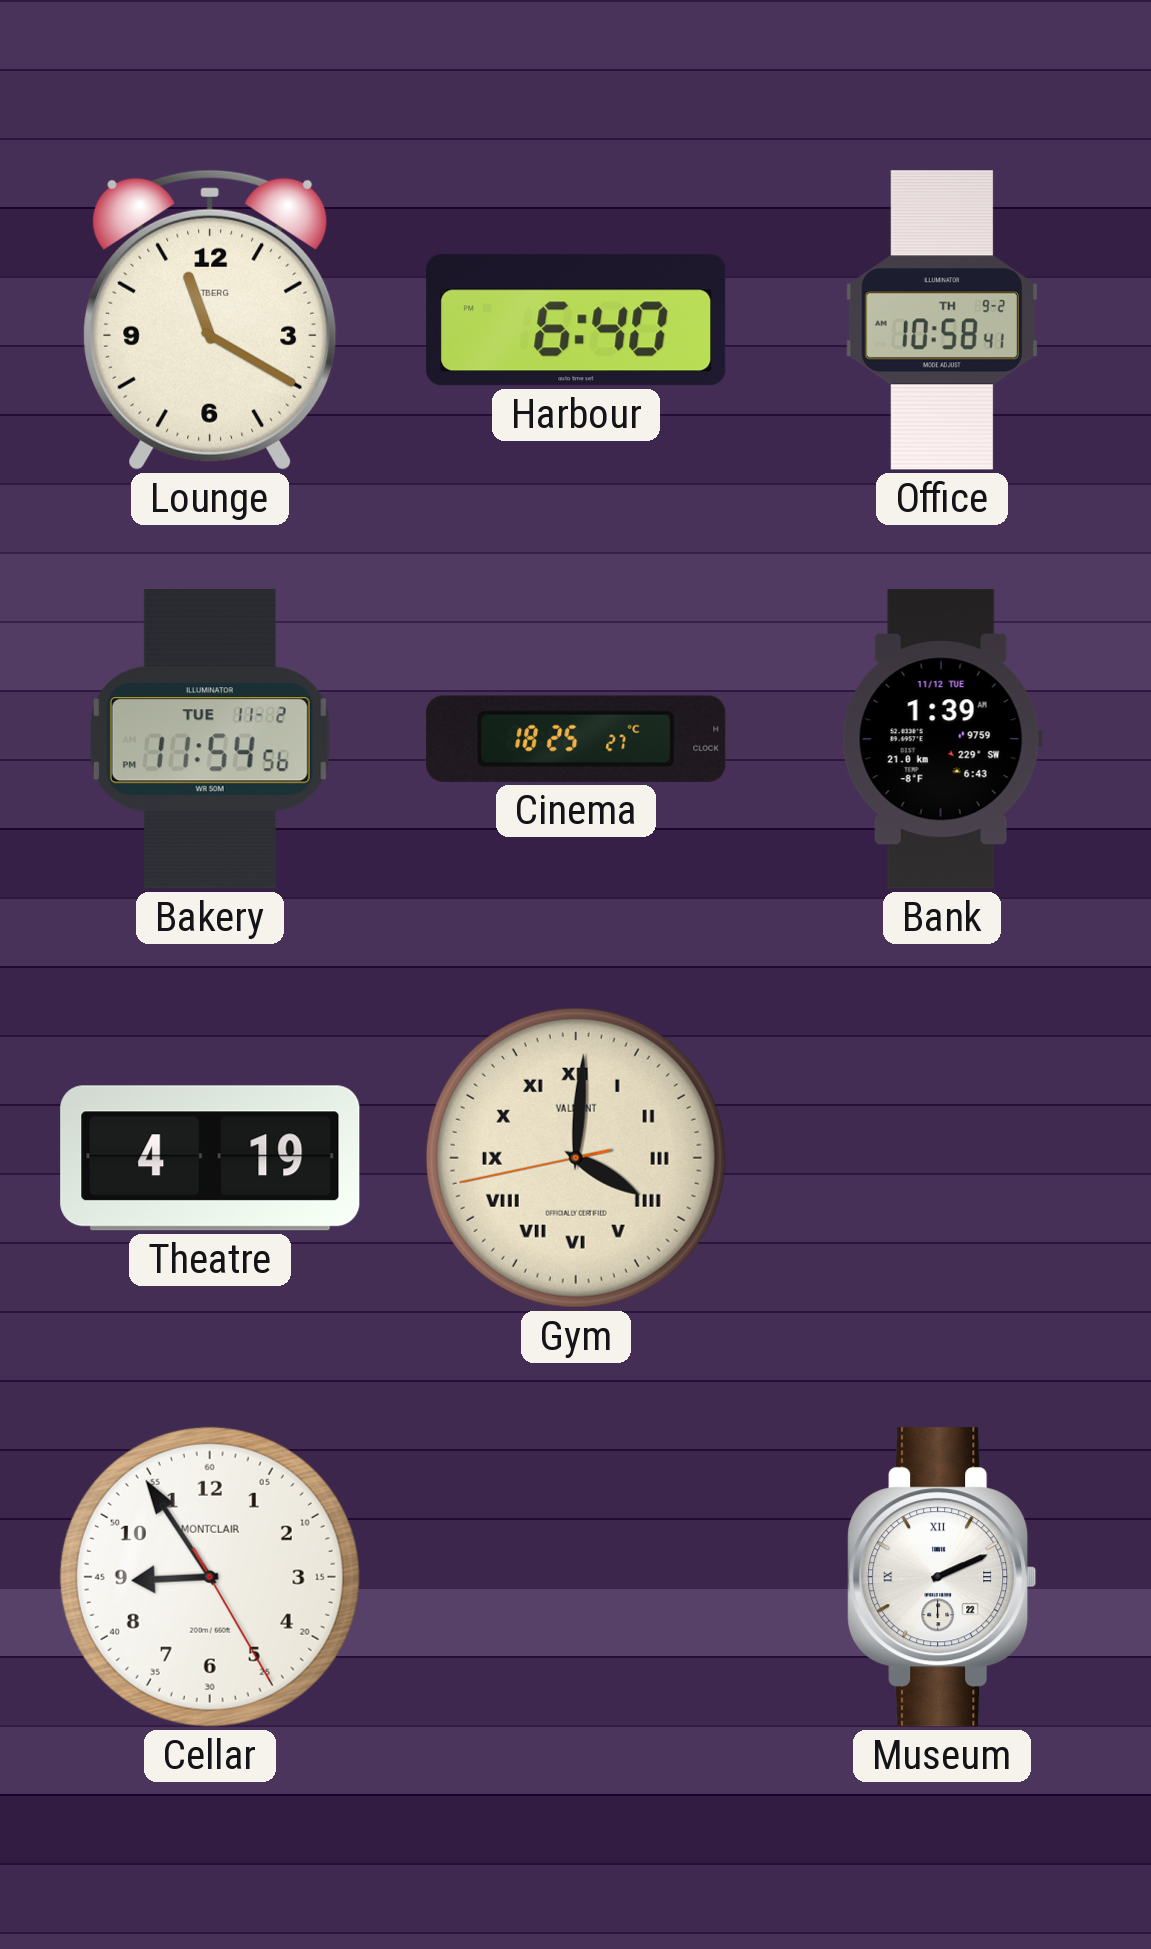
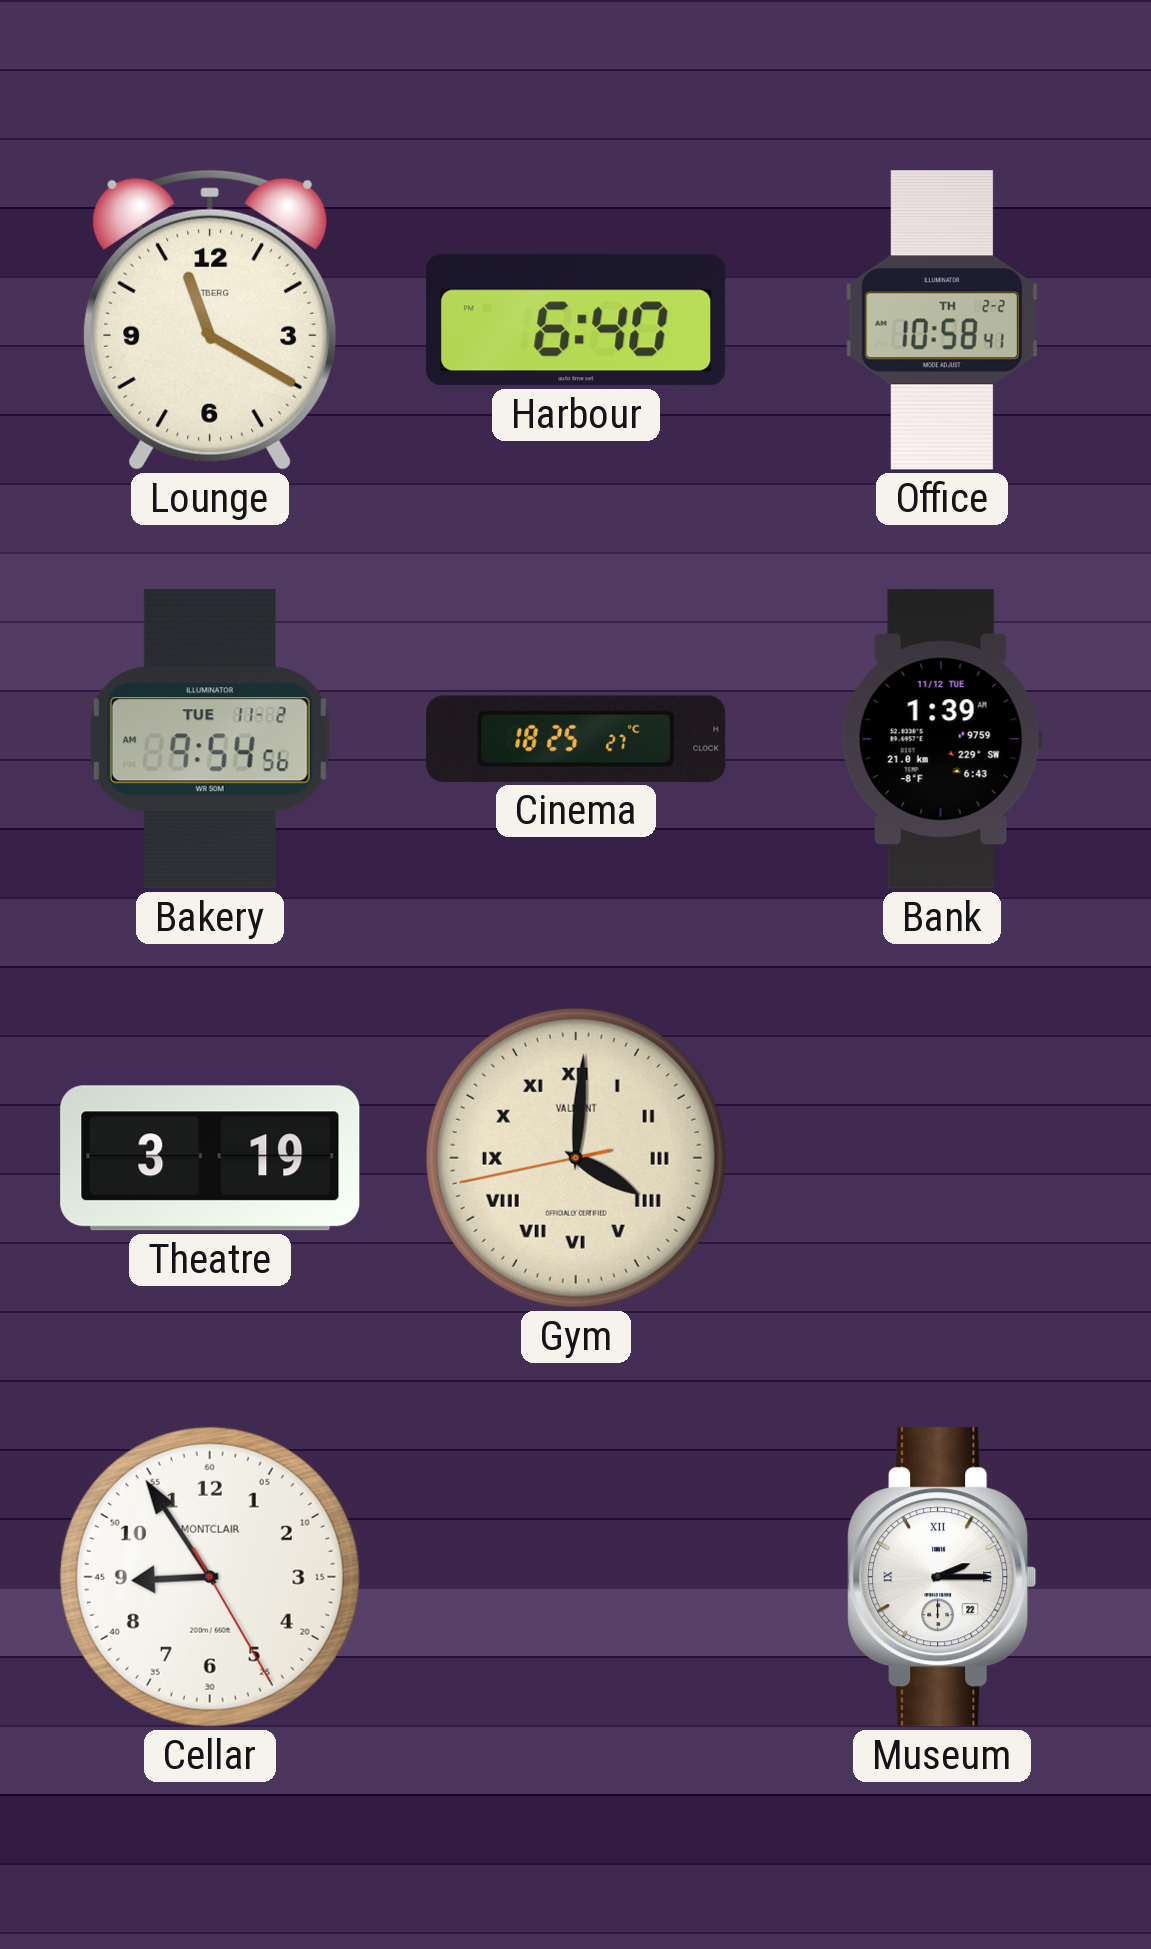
Office date: TH 9-2 -> TH 2-2 (942, 320)
Bakery: 11:54 -> 9:54 (210, 739)
Theatre: 4:19 -> 3:19 (210, 1158)
Museum: 2:11 -> 2:15 (942, 1577)
